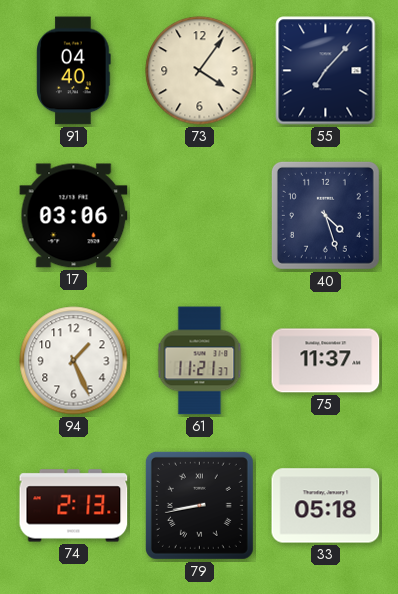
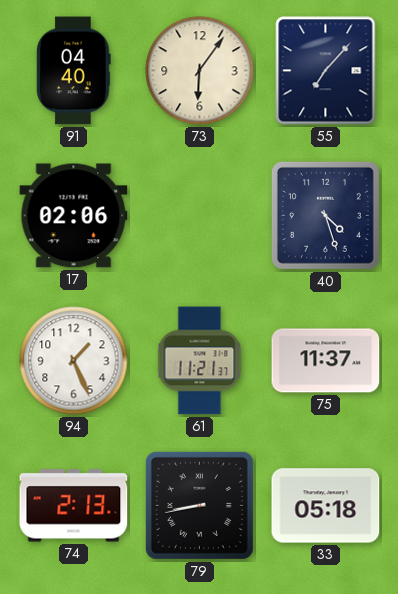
73: 4:06 -> 6:06 (200, 71)
17: 03:06 -> 02:06 (74, 216)
